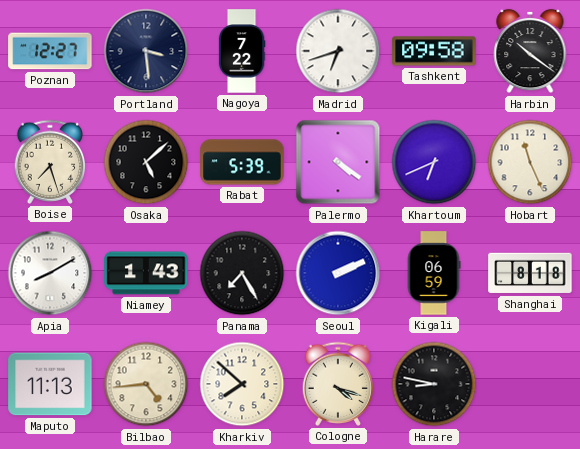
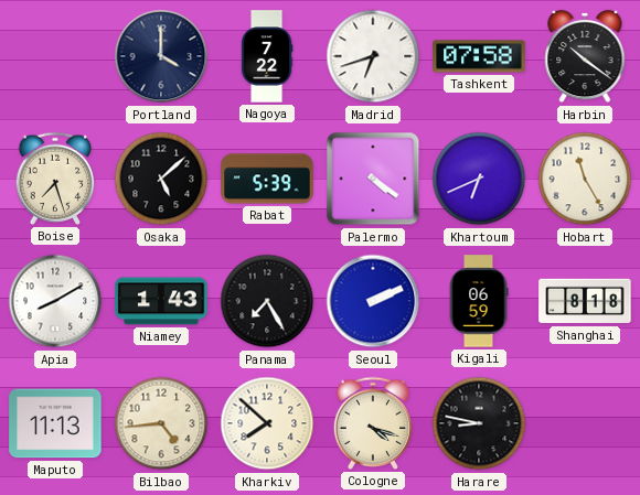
Poznan: 12:27 -> none (50, 51)
Portland: 3:29 -> 4:00 (161, 56)
Tashkent: 09:58 -> 07:58 (479, 56)
Hobart: 11:26 -> 11:25 (585, 179)
